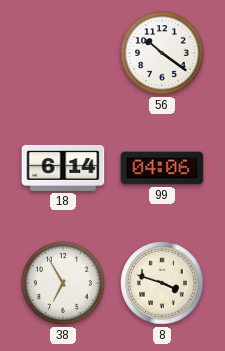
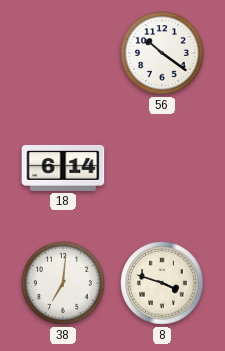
99: 04:06 -> none (162, 168)
38: 6:55 -> 7:01 (63, 283)
